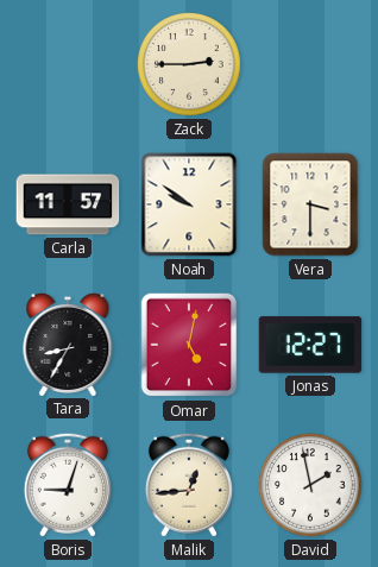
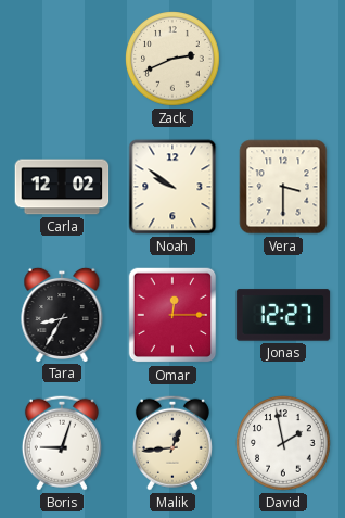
Zack: 2:45 -> 2:41 (173, 59)
Carla: 11:57 -> 12:02 (62, 187)
Omar: 5:02 -> 12:15 (173, 315)
